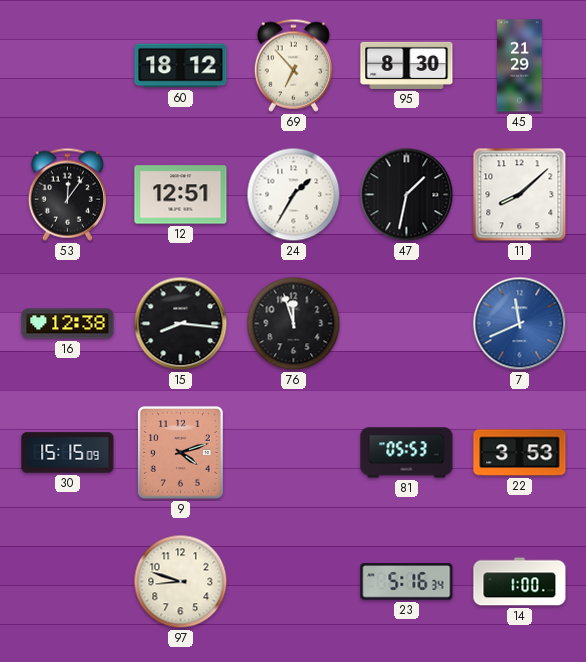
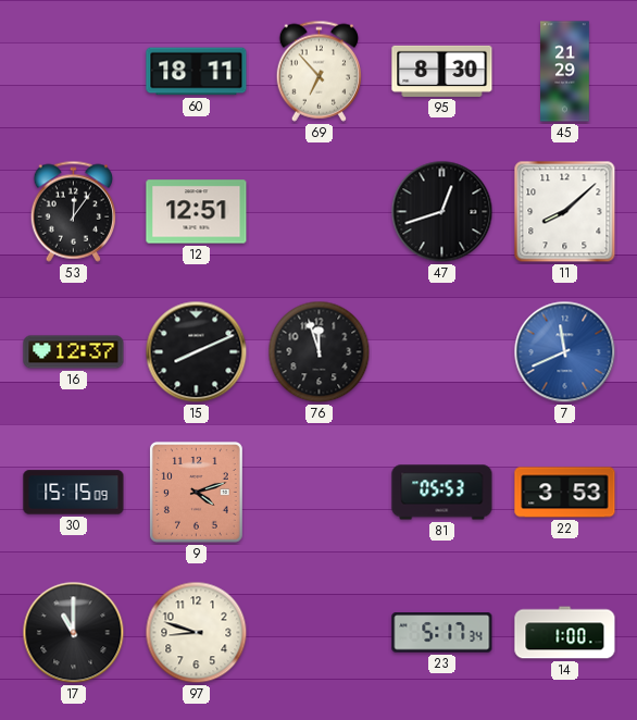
60: 18:12 -> 18:11 (197, 72)
24: 1:35 -> none (294, 195)
47: 1:32 -> 12:42 (442, 212)
16: 12:38 -> 12:37 (74, 352)
15: 8:16 -> 8:11 (197, 352)
17: none -> 11:00 (74, 633)
23: 5:16 -> 5:17 (442, 633)
